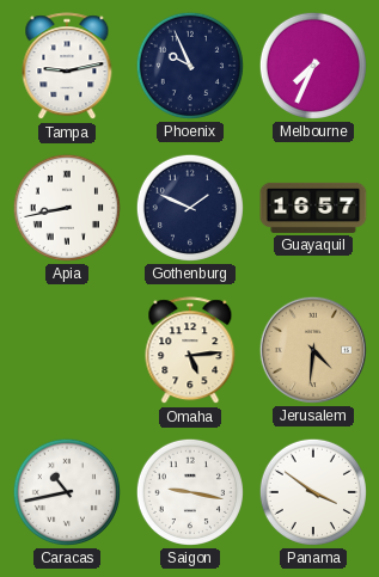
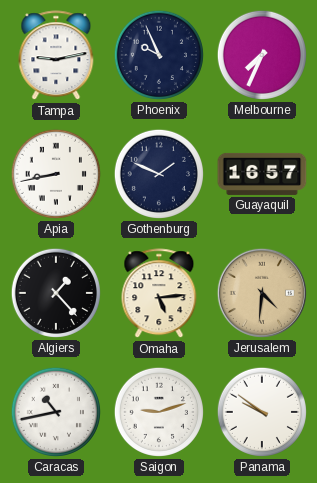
Algiers: none -> 1:23 (56, 293)
Saigon: 9:17 -> 9:12 (159, 412)
Panama: 3:51 -> 9:51 (262, 412)
